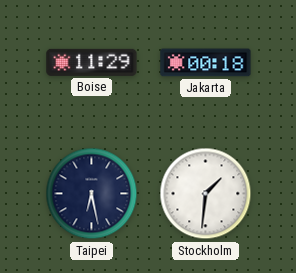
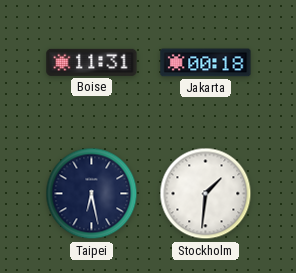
Boise: 11:29 -> 11:31 (92, 62)
